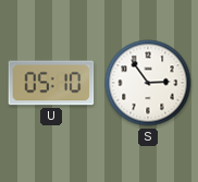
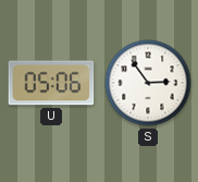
U: 05:10 -> 05:06 (51, 83)
